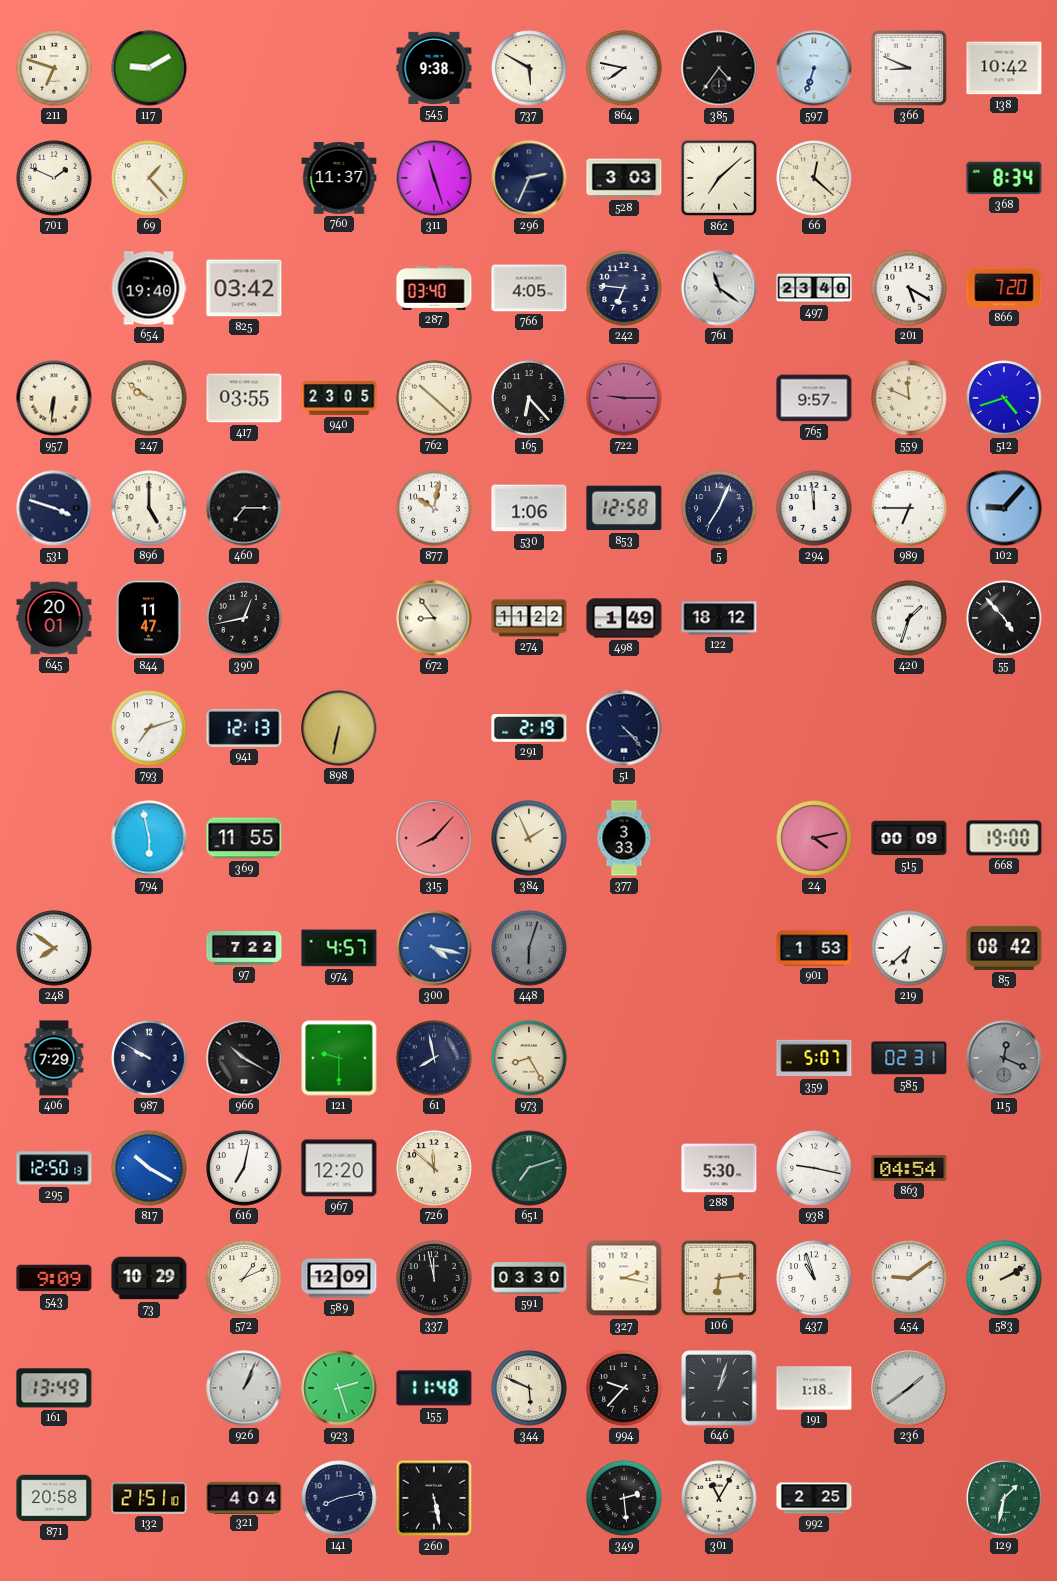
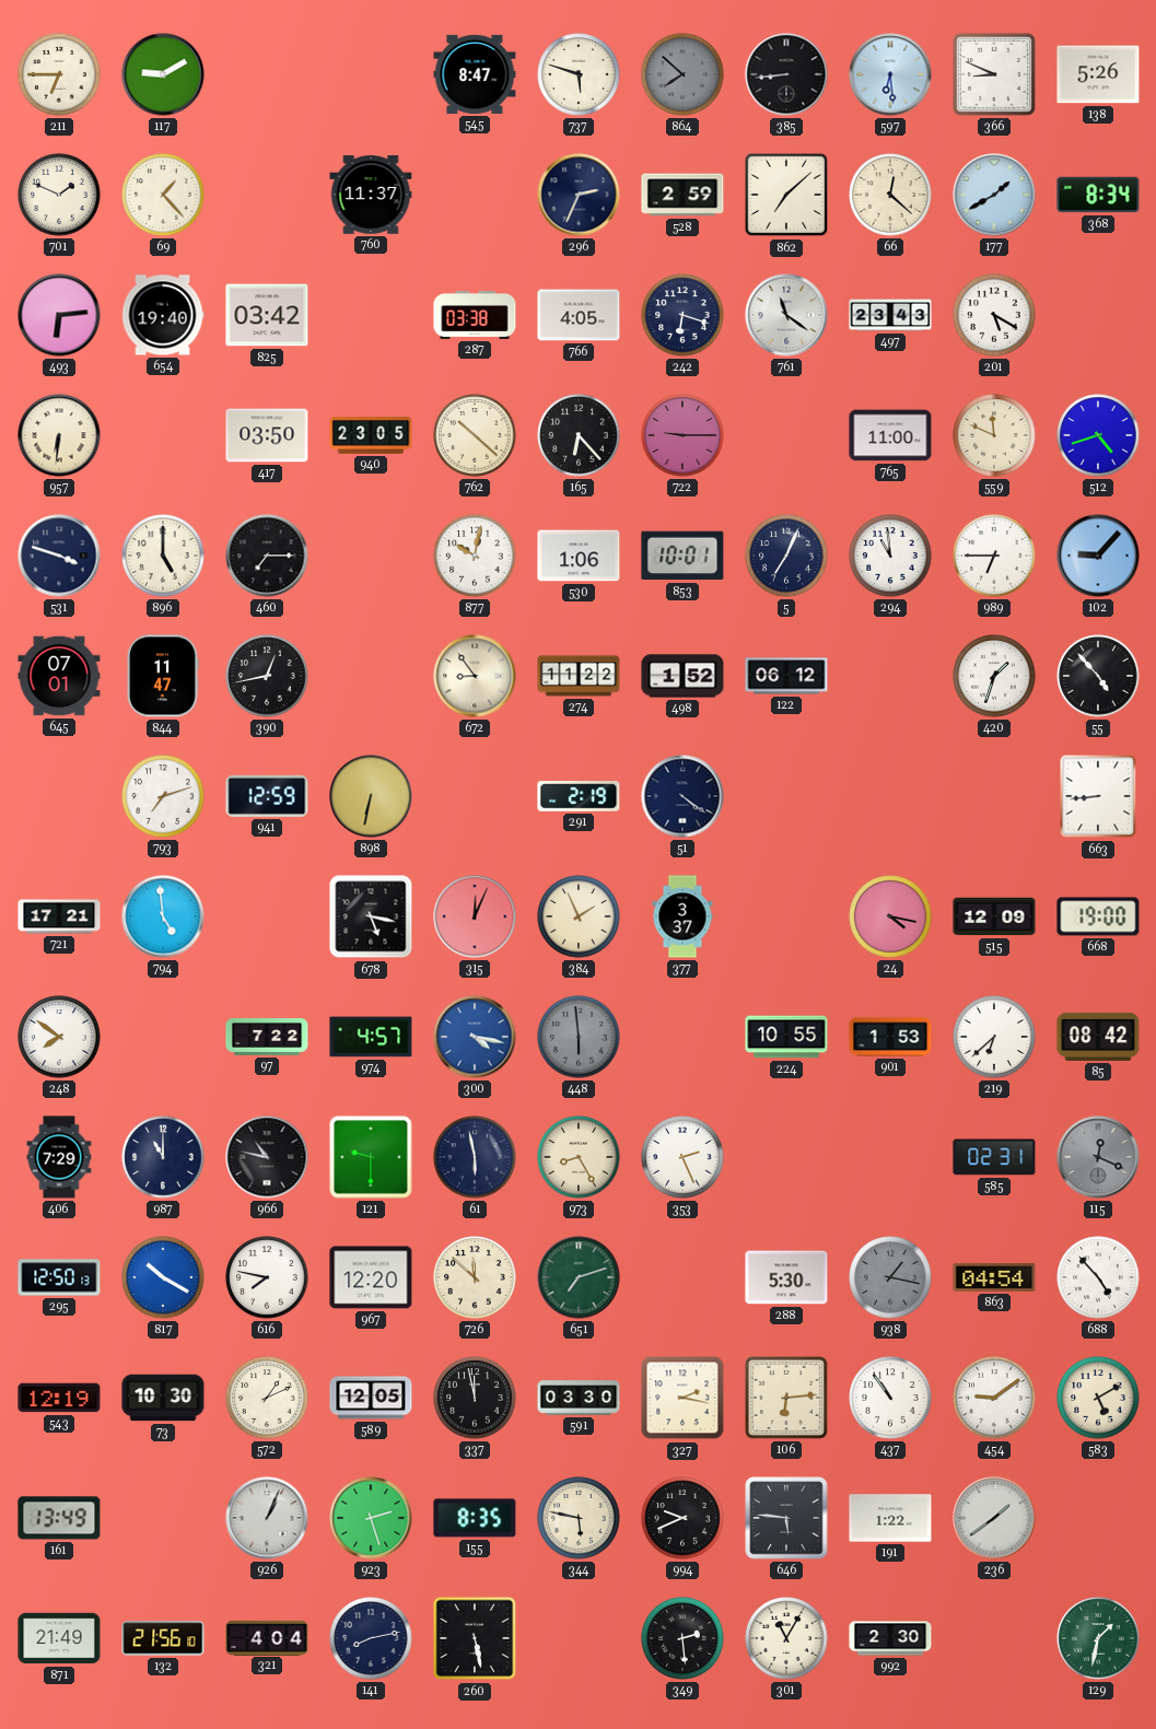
211: 6:48 -> 6:45 (59, 74)
545: 9:38 -> 8:47 (475, 74)
737: 5:50 -> 5:48 (579, 74)
864: 7:47 -> 7:52 (682, 74)
864 dial: white -> grey (682, 74)
385: 4:36 -> 8:44 (786, 74)
597: 6:33 -> 6:29 (890, 74)
138: 10:42 -> 5:26 (1098, 74)
311: 11:27 -> none (434, 178)
528: 3:03 -> 2:59 (682, 195)
177: none -> 1:40 (994, 195)
493: none -> 6:14 (59, 315)
287: 03:40 -> 03:38 (475, 315)
242: 6:46 -> 6:18 (682, 315)
497: 23:40 -> 23:43 (890, 315)
866: 7:20 -> none (1004, 288)
247: 9:51 -> none (149, 398)
417: 03:55 -> 03:50 (267, 435)
765: 9:57 -> 11:00 (890, 435)
853: 12:58 -> 10:01 (682, 556)
294: 11:59 -> 10:59 (890, 556)
645: 20:01 -> 07:01 (59, 676)
498: 1:49 -> 1:52 (682, 676)
122: 18:12 -> 06:12 (786, 676)
941: 12:13 -> 12:59 (267, 796)
51: 4:23 -> 4:21 (682, 796)
663: none -> 8:44 (1098, 796)
721: none -> 17:21 (59, 916)
794: 5:58 -> 4:59 (163, 916)
369: 11:55 -> none (244, 838)
678: none -> 5:17 (371, 916)
315: 8:07 -> 12:04 (475, 916)
377: 3:33 -> 3:37 (682, 916)
24: 4:13 -> 4:17 (890, 916)
515: 00:09 -> 12:09 (994, 916)
448: 6:03 -> 5:59 (579, 1037)
224: none -> 10:55 (786, 1037)
987: 9:50 -> 11:00 (163, 1157)
966: 10:20 -> 10:47 (267, 1157)
61: 7:58 -> 5:58 (475, 1157)
353: none -> 2:26 (682, 1157)
359: 5:07 -> none (814, 1058)
616: 7:02 -> 7:47 (267, 1277)
938: 9:17 -> 1:17 (890, 1277)
938 dial: white -> grey (890, 1277)
688: none -> 4:53 (1098, 1277)
543: 9:09 -> 12:19 (59, 1398)
73: 10:29 -> 10:30 (163, 1398)
589: 12:09 -> 12:05 (371, 1398)
437: 10:57 -> 10:54 (890, 1398)
583: 2:10 -> 5:10 (1098, 1398)
155: 11:48 -> 8:35 (475, 1518)
344: 5:49 -> 5:47 (579, 1518)
994: 9:37 -> 9:41 (682, 1518)
646: 1:03 -> 5:46 (786, 1518)
191: 1:18 -> 1:22 (890, 1518)
871: 20:58 -> 21:49 (59, 1638)
132: 21:51 -> 21:56 (163, 1638)
992: 2:25 -> 2:30 (890, 1638)
